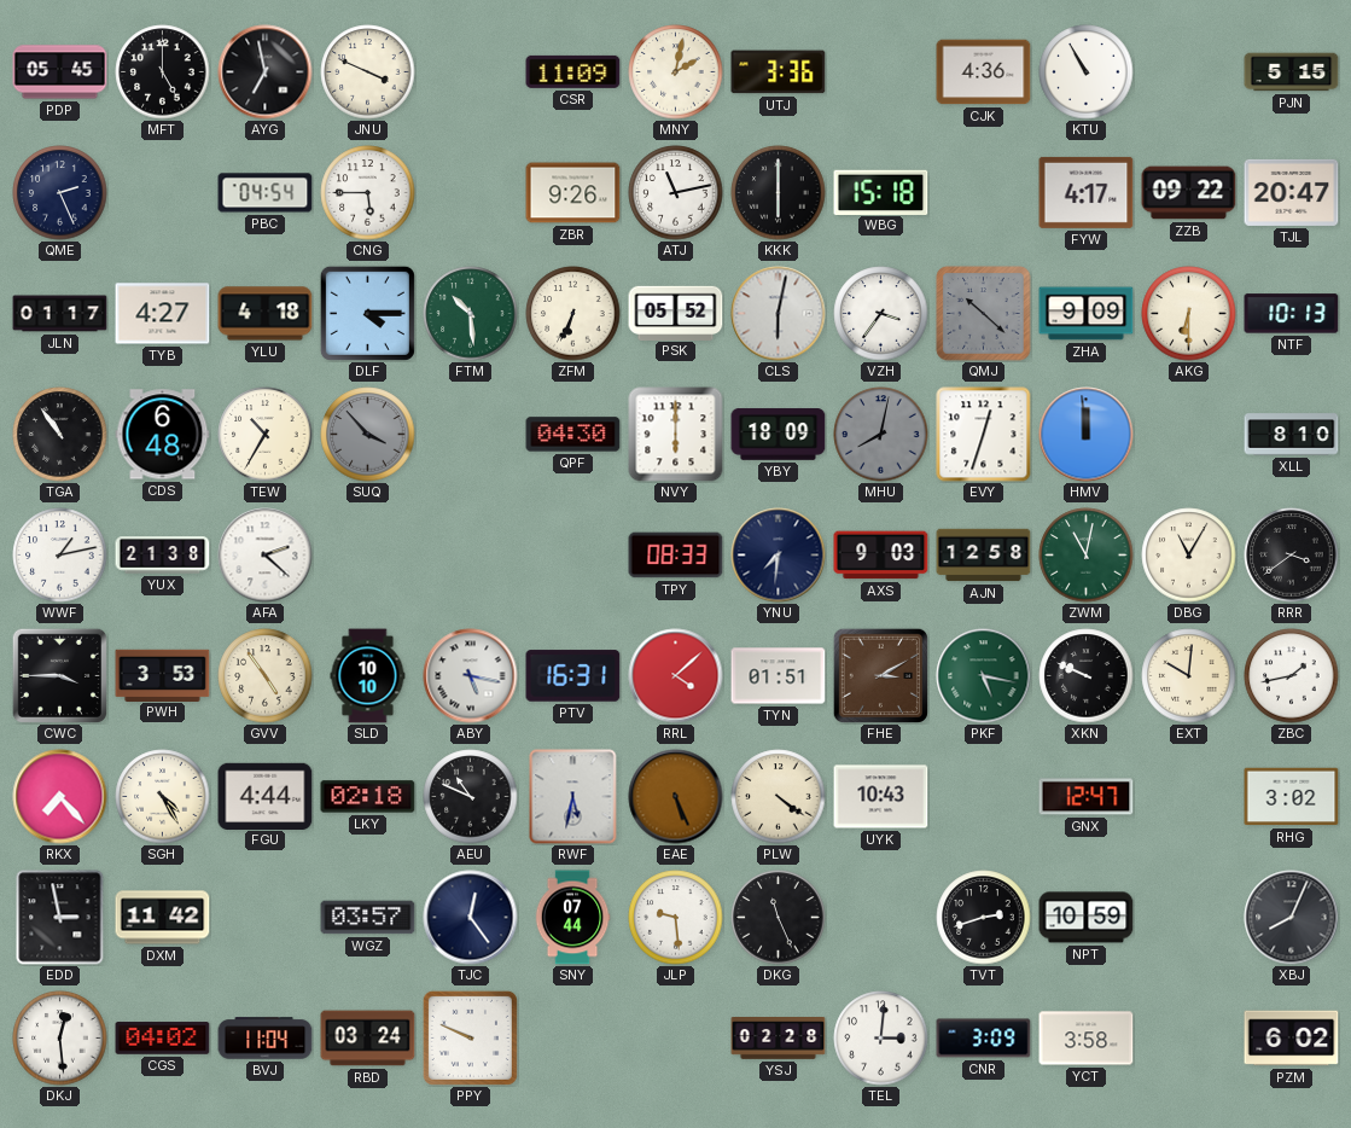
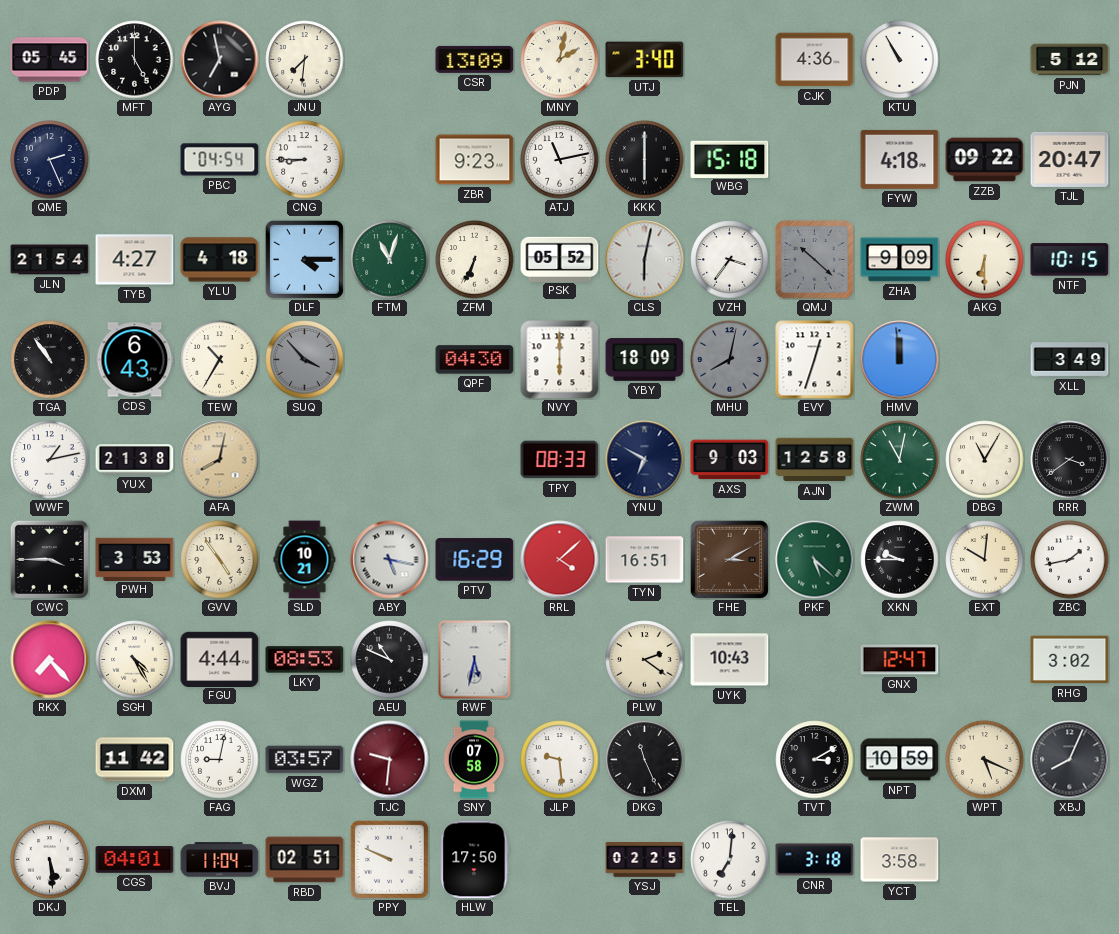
JNU: 3:49 -> 7:31 (305, 60)
CSR: 11:09 -> 13:09 (475, 59)
UTJ: 3:36 -> 3:40 (645, 60)
PJN: 5:15 -> 5:12 (1070, 60)
CNG: 5:45 -> 8:45 (305, 160)
ZBR: 9:26 -> 9:23 (475, 160)
FYW: 4:17 -> 4:18 (900, 159)
JLN: 01:17 -> 21:54 (50, 260)
FTM: 10:29 -> 11:03 (390, 260)
NTF: 10:13 -> 10:15 (1070, 260)
CDS: 6:48 -> 6:43 (135, 360)
XLL: 8:10 -> 3:49 (1070, 360)
AFA: 2:22 -> 8:02 (220, 460)
AFA dial: white -> champagne (220, 460)
YNU: 7:31 -> 6:50 (645, 460)
SLD: 10:10 -> 10:21 (305, 560)
PTV: 16:31 -> 16:29 (475, 560)
TYN: 01:51 -> 16:51 (645, 560)
PKF: 5:17 -> 5:22 (815, 560)
XKN: 9:49 -> 9:45 (900, 560)
LKY: 02:18 -> 08:53 (305, 660)
EAE: 5:26 -> none (676, 797)
PLW: 4:21 -> 2:21 (645, 660)
EDD: 2:58 -> none (60, 918)
FAG: none -> 9:02 (220, 760)
TJC: 12:24 -> 9:31 (390, 760)
TJC dial: navy -> burgundy (390, 760)
SNY: 07:44 -> 07:58 (474, 760)
TVT: 2:42 -> 3:10 (815, 760)
WPT: none -> 5:19 (985, 760)
DKJ: 12:29 -> 5:29 (50, 860)
CGS: 04:02 -> 04:01 (135, 860)
RBD: 03:24 -> 02:51 (305, 860)
HLW: none -> 17:50 (475, 860)
YSJ: 02:28 -> 02:25 (645, 860)
TEL: 3:01 -> 7:01 (730, 860)
CNR: 3:09 -> 3:18 (815, 860)
PZM: 6:02 -> none (1292, 1039)
